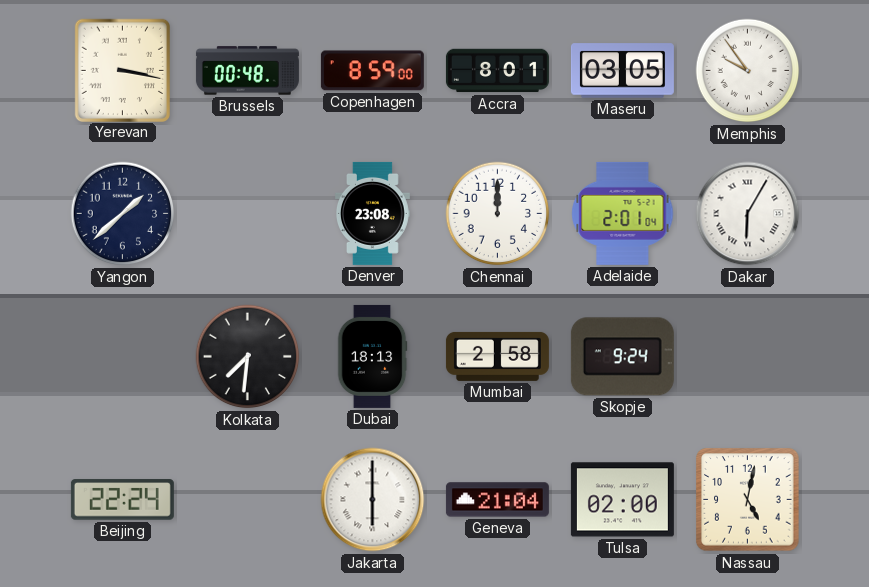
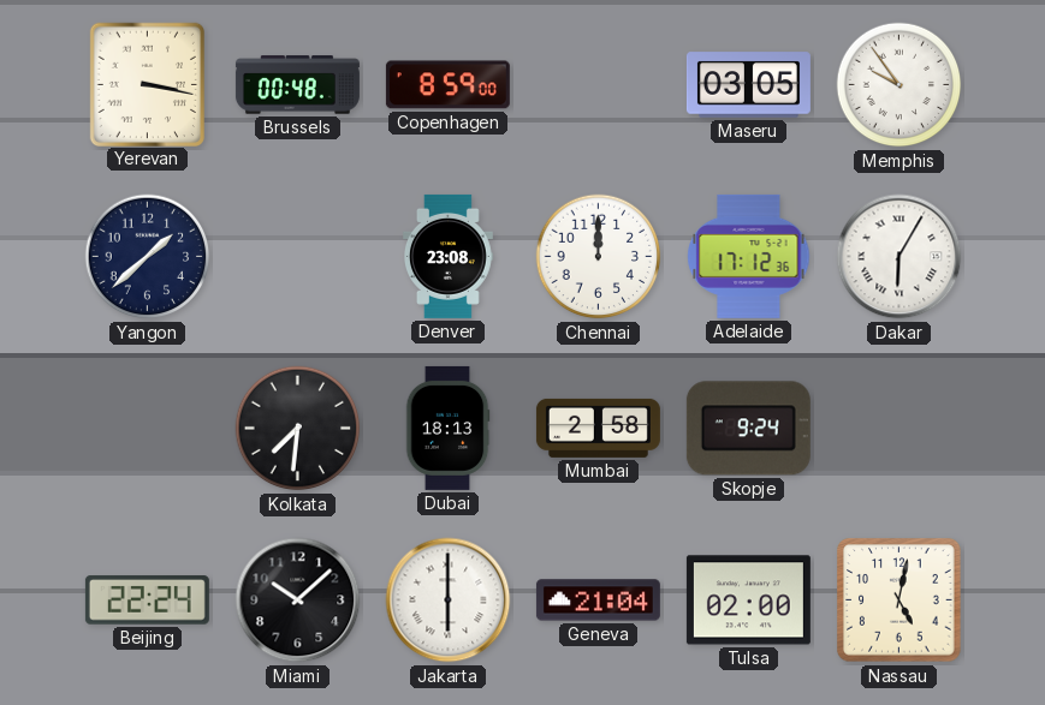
Accra: 8:01 -> none (497, 71)
Adelaide: 2:01 -> 17:12 (749, 256)
Miami: none -> 10:08 (298, 601)
